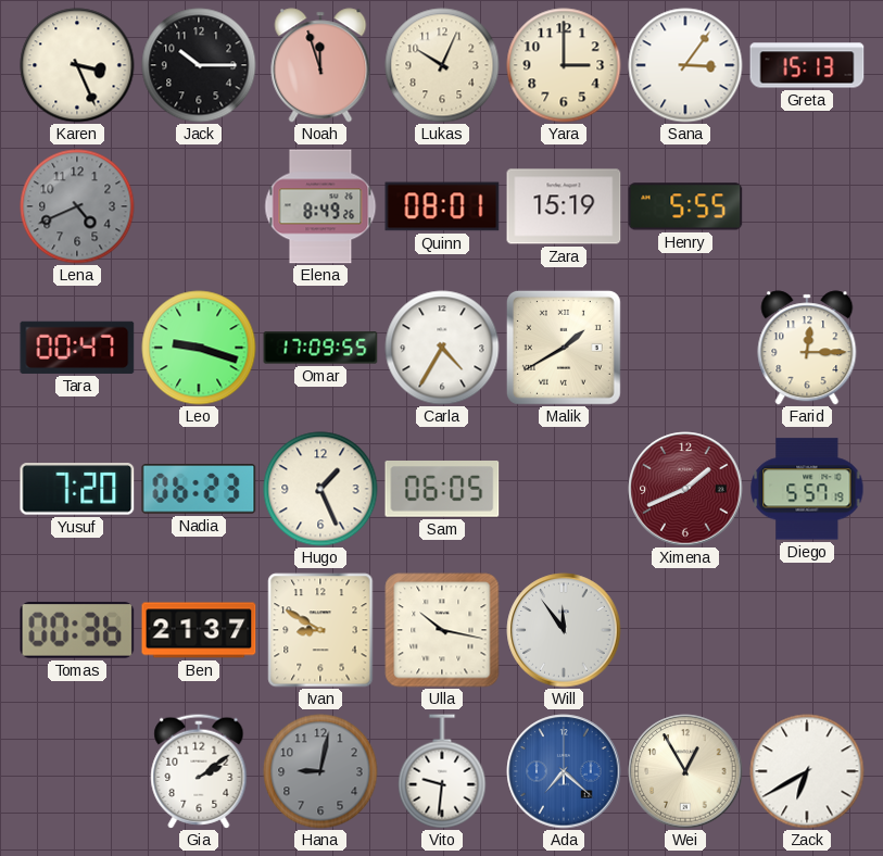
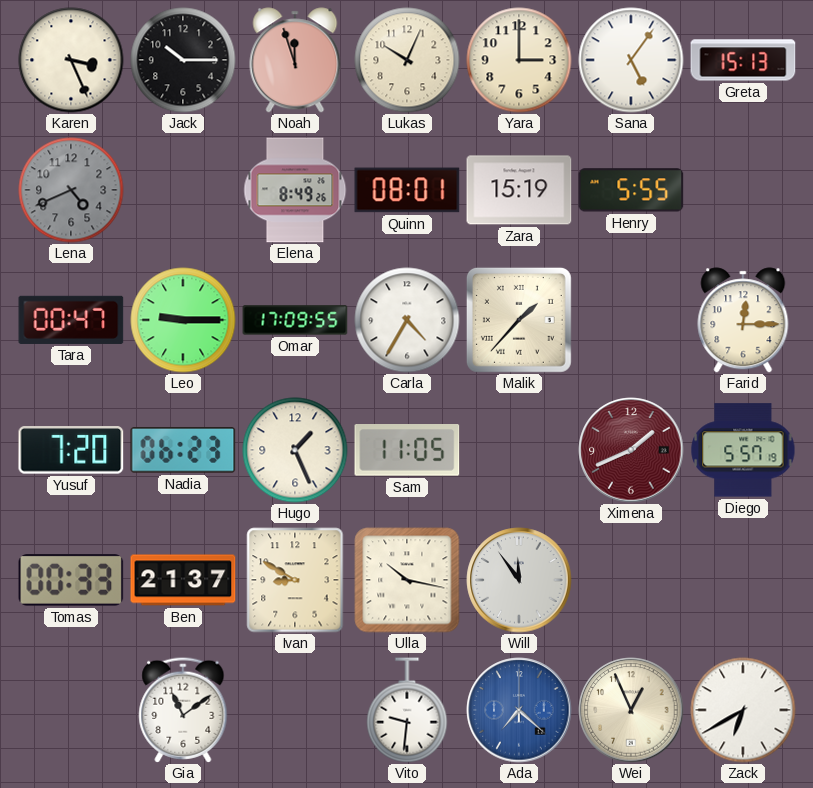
Sana: 3:06 -> 5:06 (631, 60)
Leo: 9:18 -> 9:15 (183, 320)
Malik: 1:40 -> 1:37 (519, 320)
Sam: 06:05 -> 11:05 (407, 451)
Tomas: 00:36 -> 00:33 (71, 581)
Gia: 2:09 -> 11:09 (183, 710)
Hana: 9:02 -> none (320, 771)
Wei: 12:55 -> 12:56 (631, 710)
